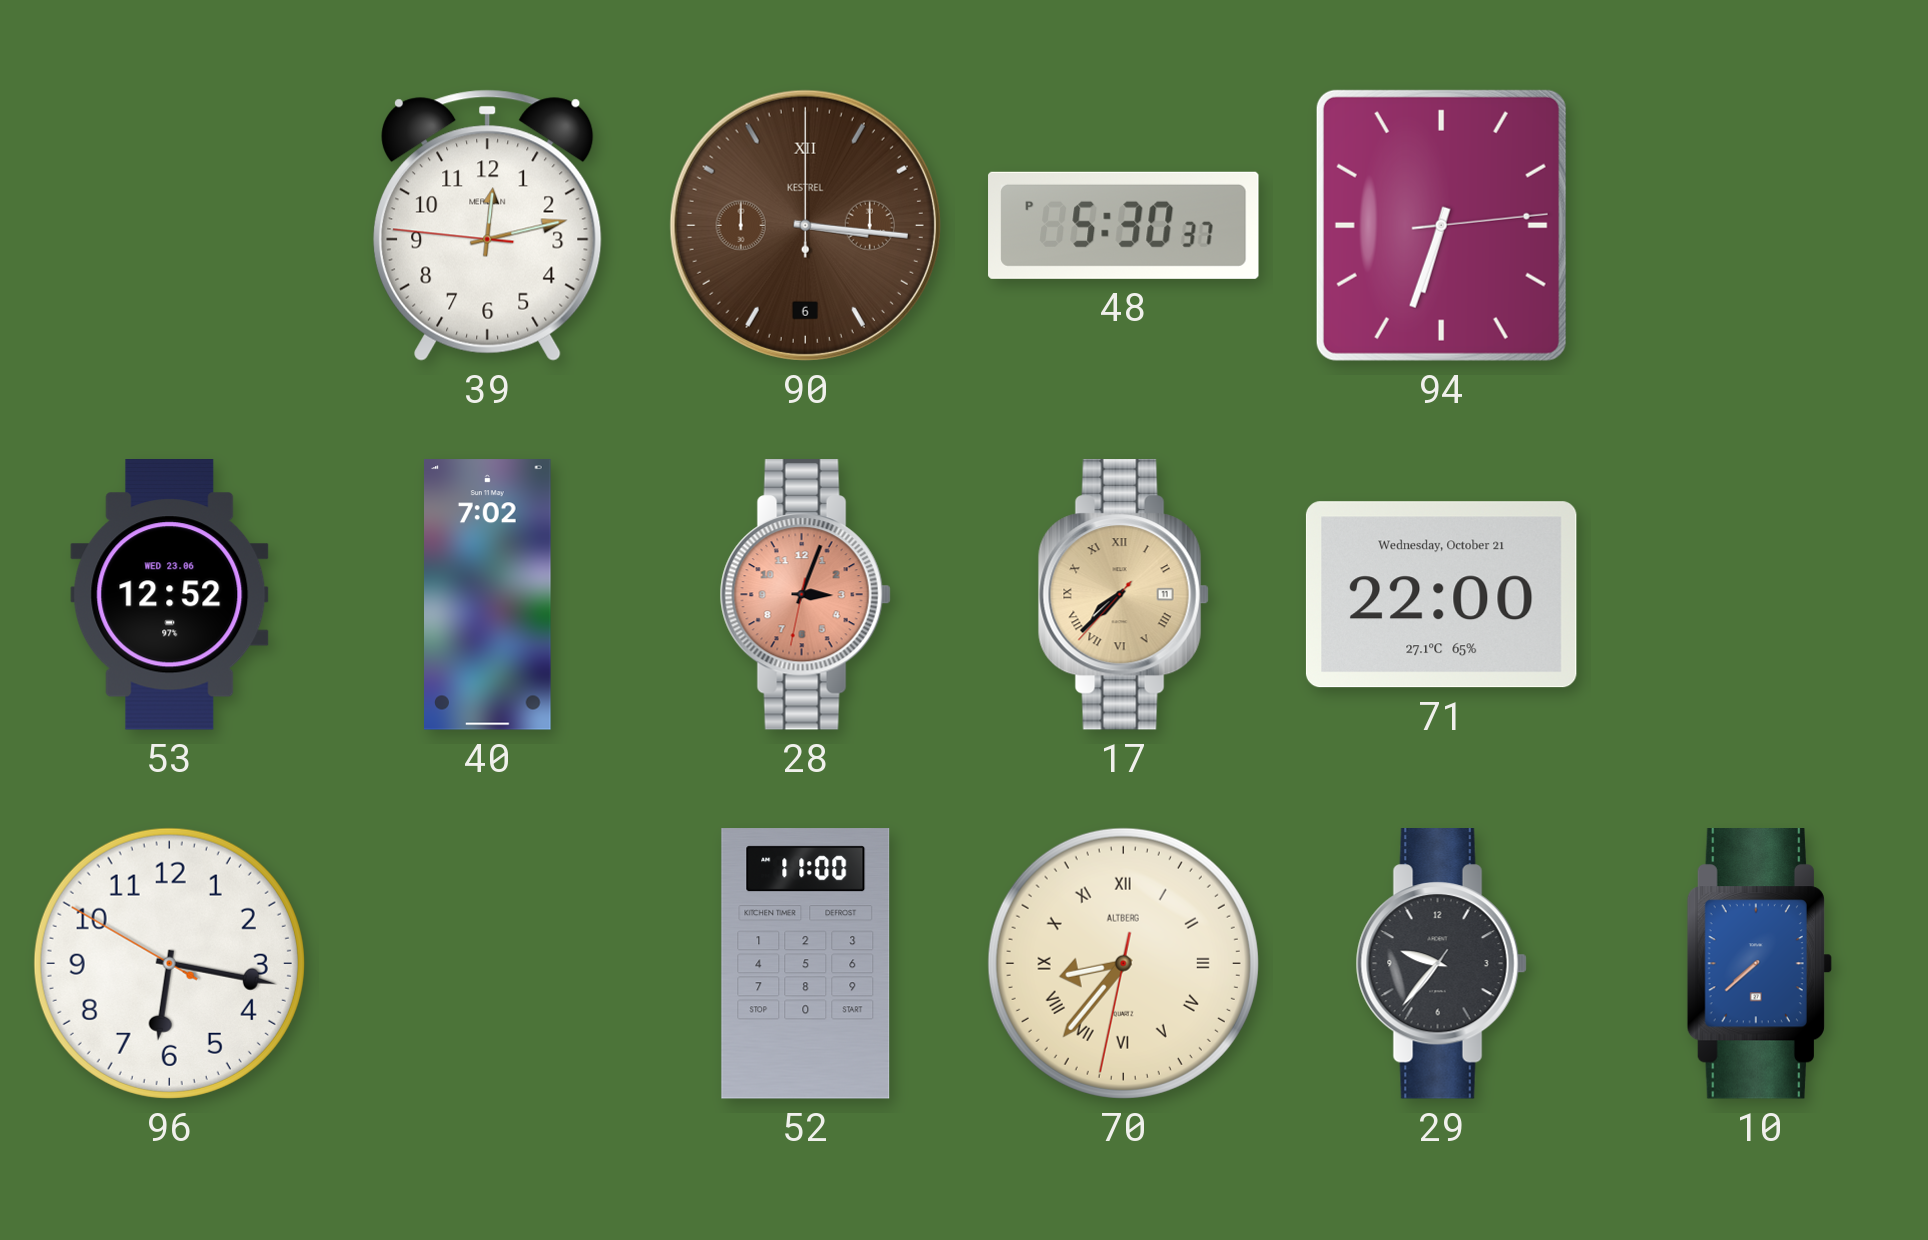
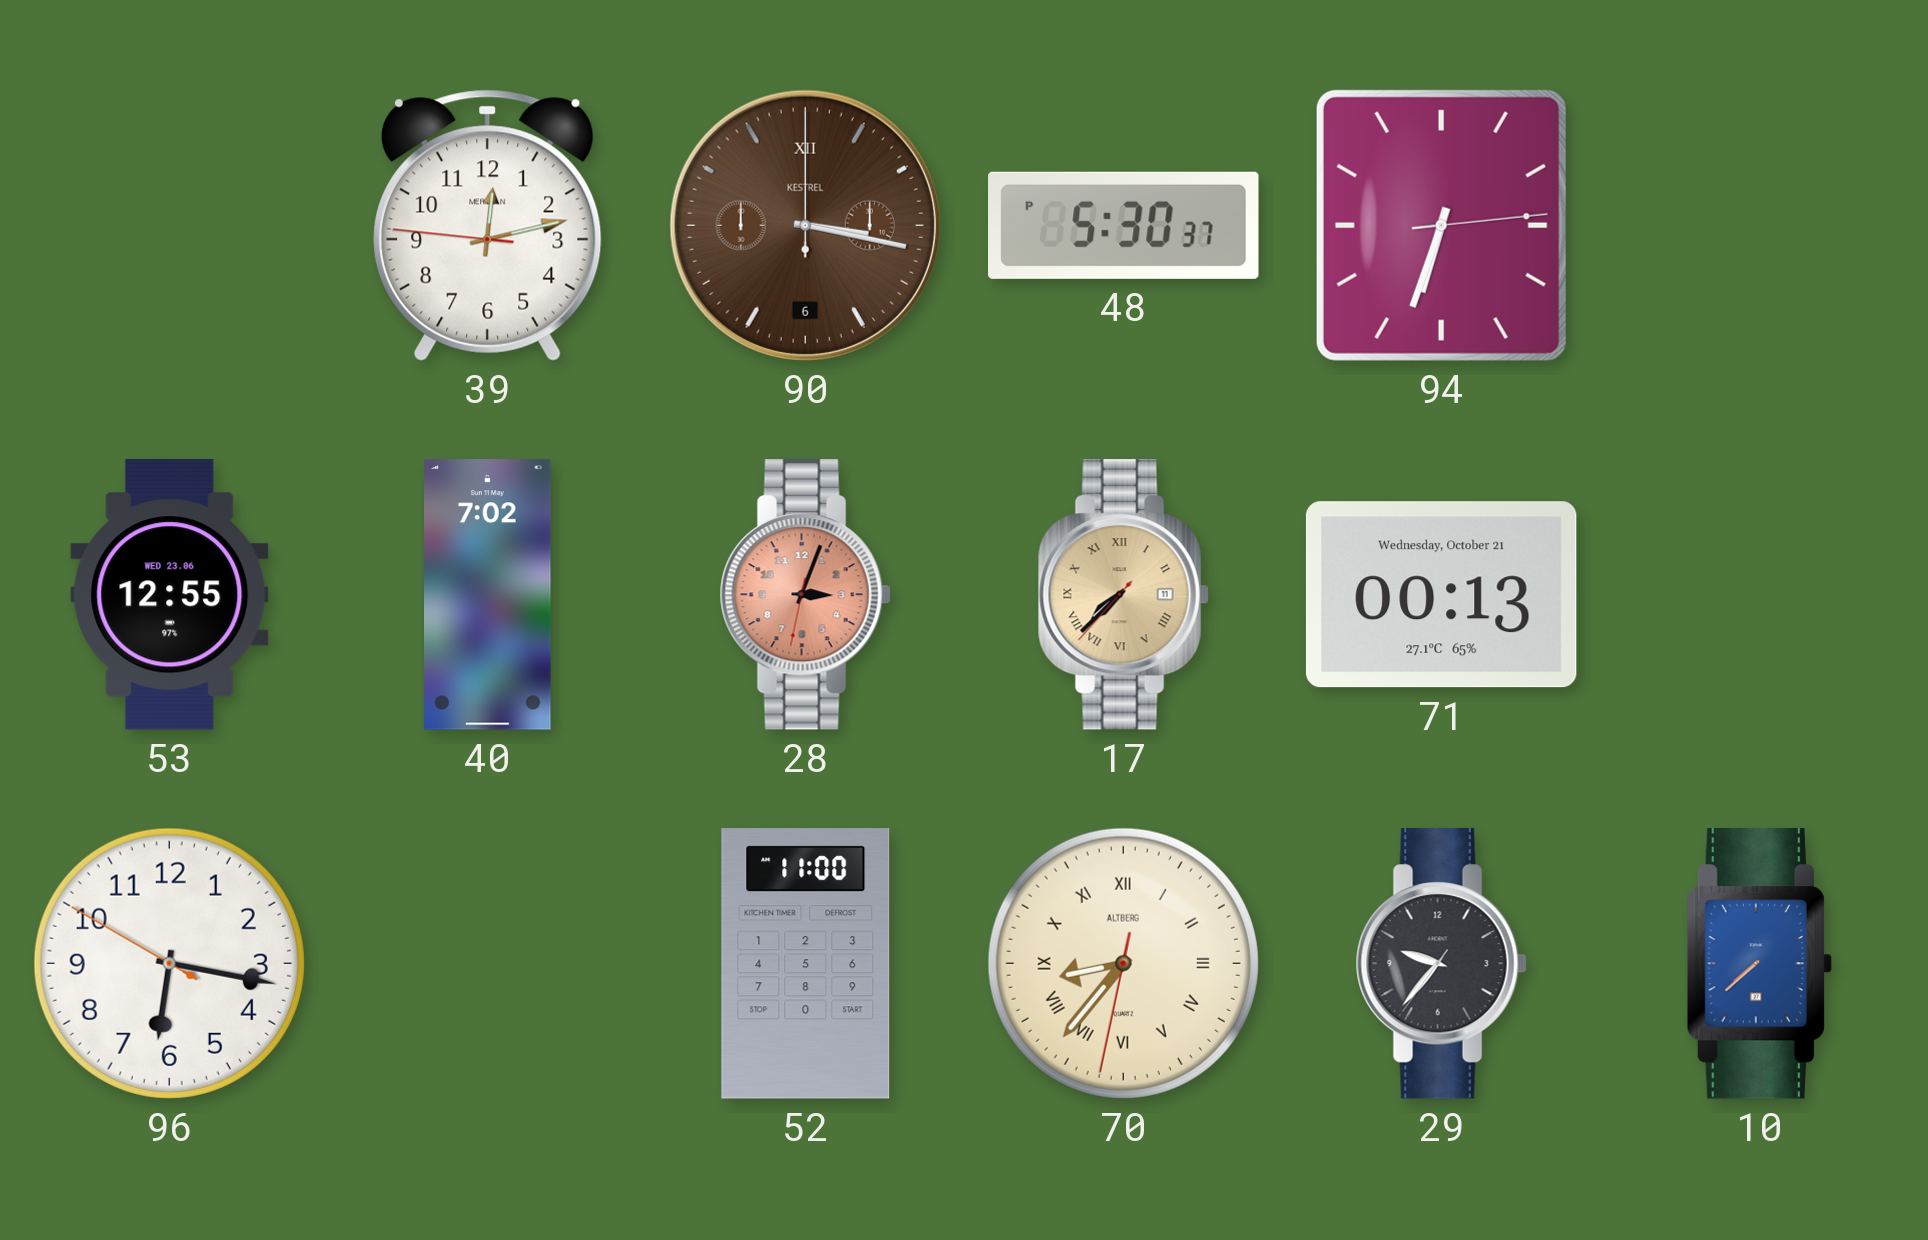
90: 3:16 -> 3:17 (805, 225)
53: 12:52 -> 12:55 (170, 595)
71: 22:00 -> 00:13 (1441, 595)
